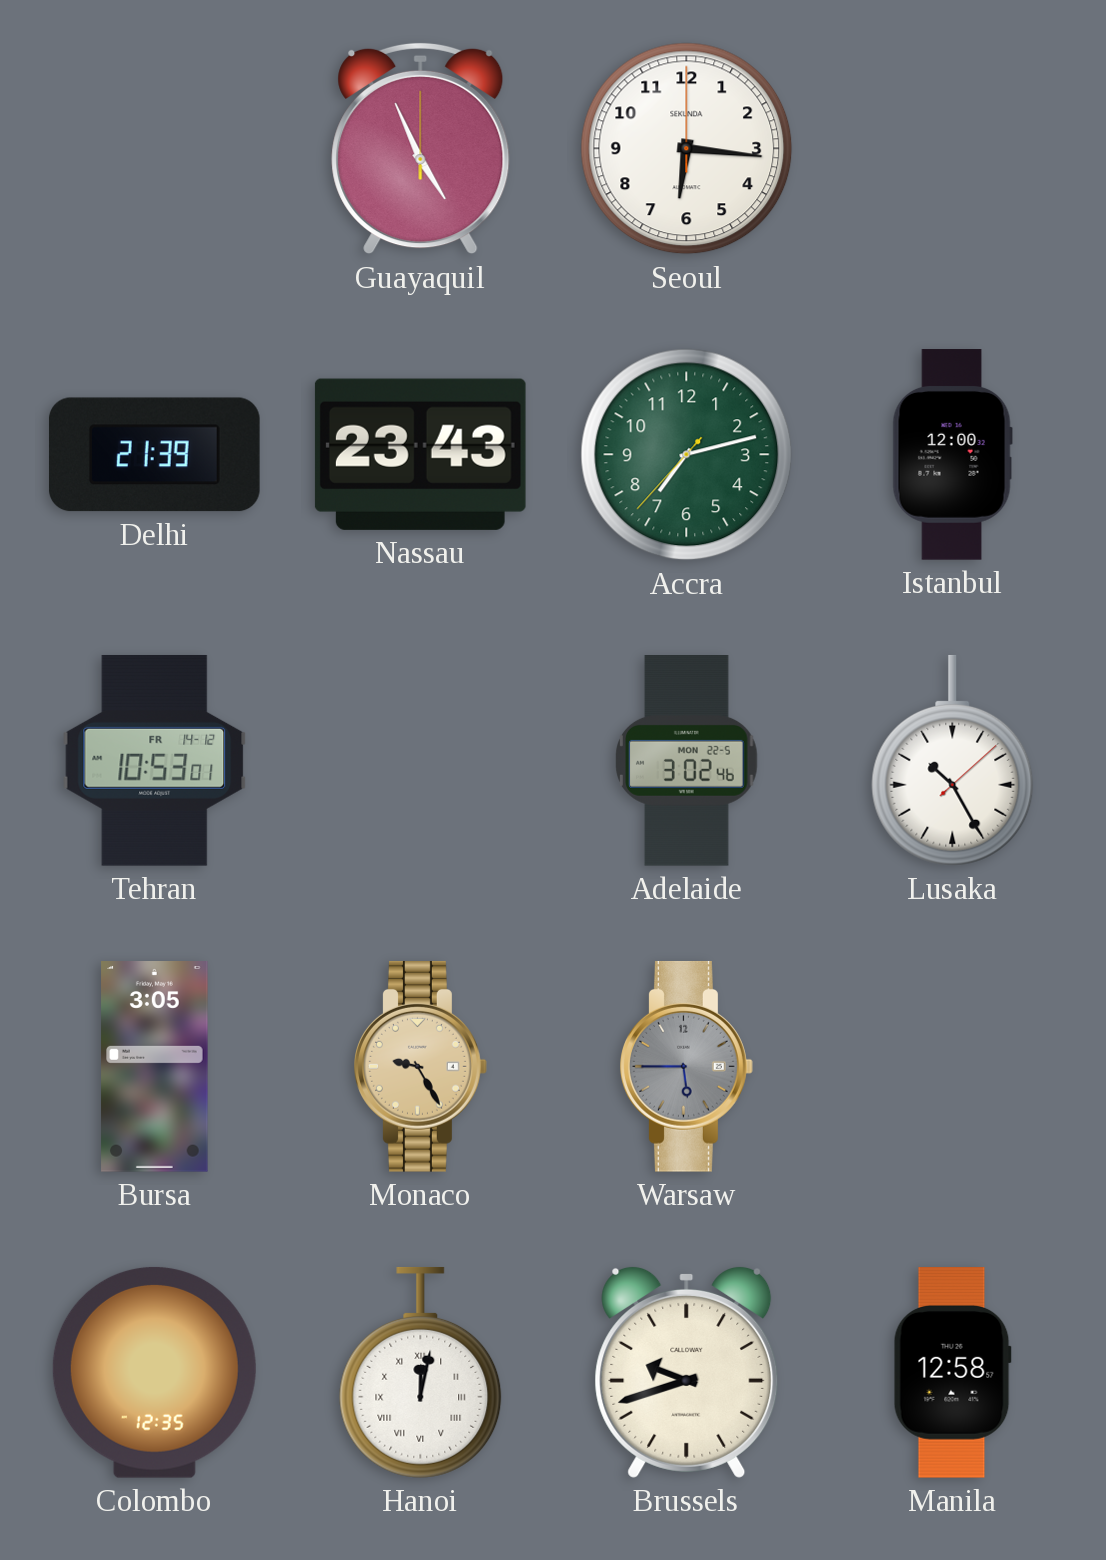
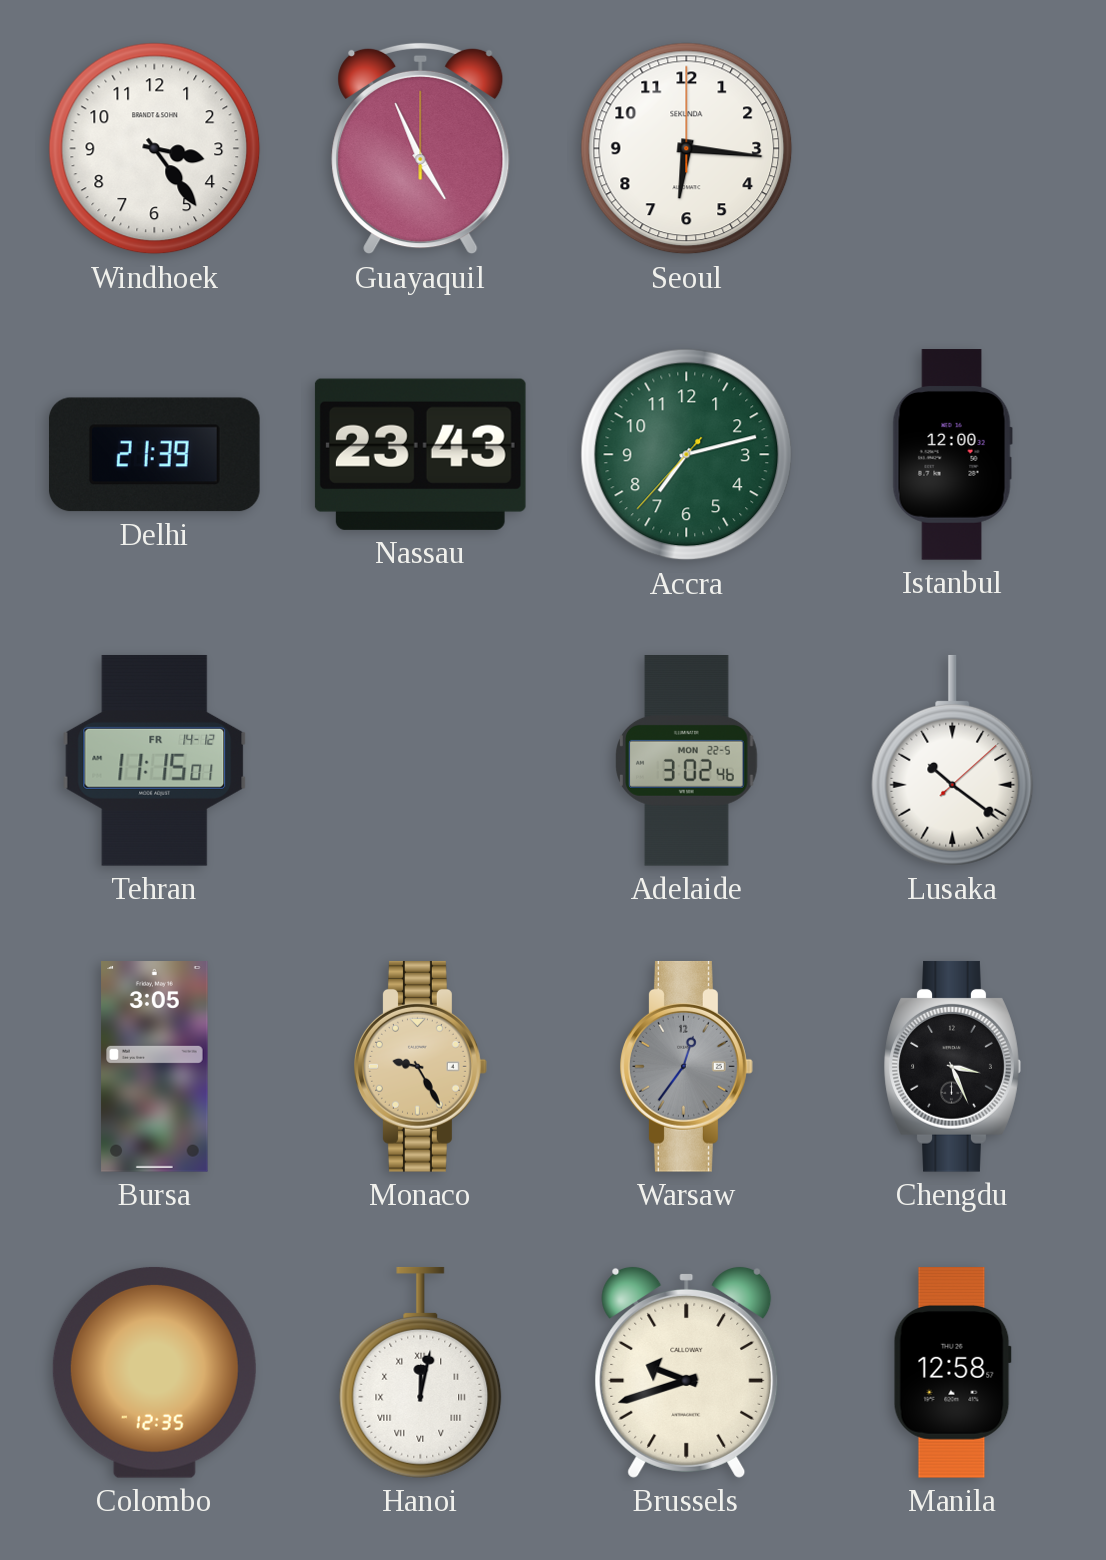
Windhoek: none -> 3:24 (155, 149)
Tehran: 10:53 -> 11:15 (155, 760)
Lusaka: 10:25 -> 10:21 (953, 760)
Warsaw: 5:45 -> 12:36 (687, 1067)
Chengdu: none -> 3:26 (952, 1067)
